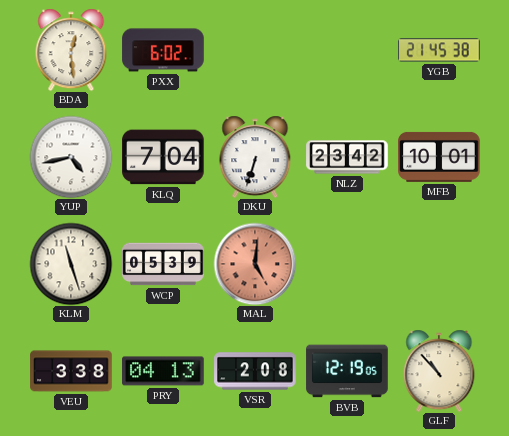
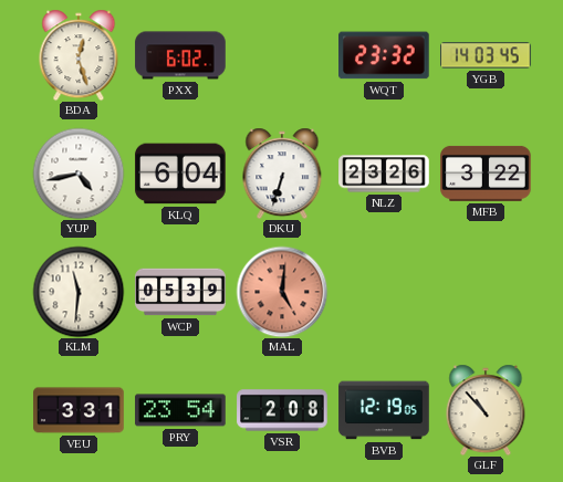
BDA: 12:29 -> 12:27 (79, 55)
WQT: none -> 23:32 (385, 55)
YGB: 21:45 -> 14:03 (486, 55)
KLQ: 7:04 -> 6:04 (180, 174)
NLZ: 23:42 -> 23:26 (384, 174)
MFB: 10:01 -> 3:22 (486, 174)
KLM: 11:27 -> 11:31 (79, 292)
VEU: 3:38 -> 3:31 (79, 410)
PRY: 04:13 -> 23:54 (180, 410)
